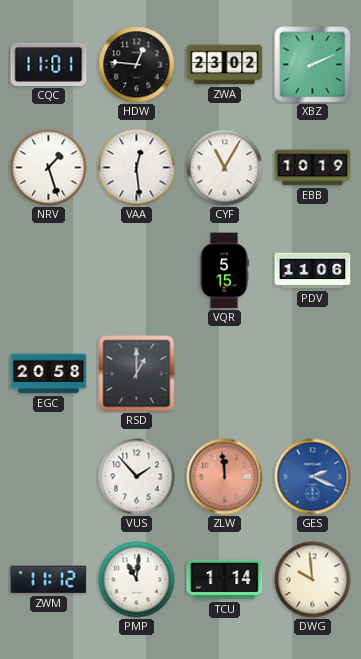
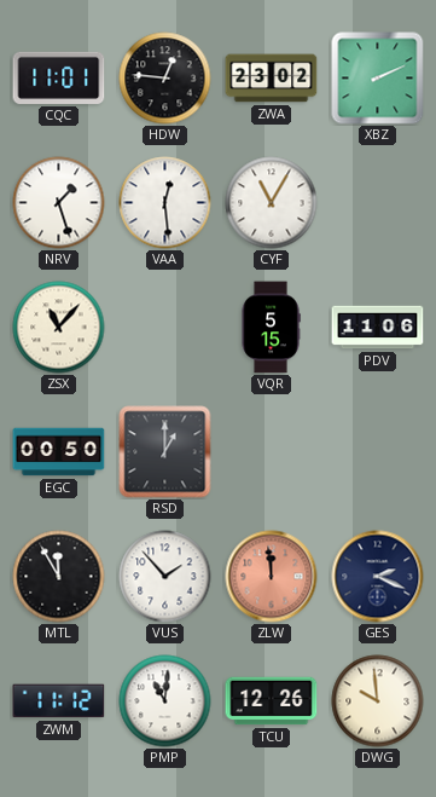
EBB: 10:19 -> none (313, 168)
ZSX: none -> 11:07 (59, 328)
EGC: 20:58 -> 00:50 (59, 452)
MTL: none -> 11:55 (59, 577)
GES dial: blue -> navy (378, 577)
TCU: 1:14 -> 12:26 (272, 701)
